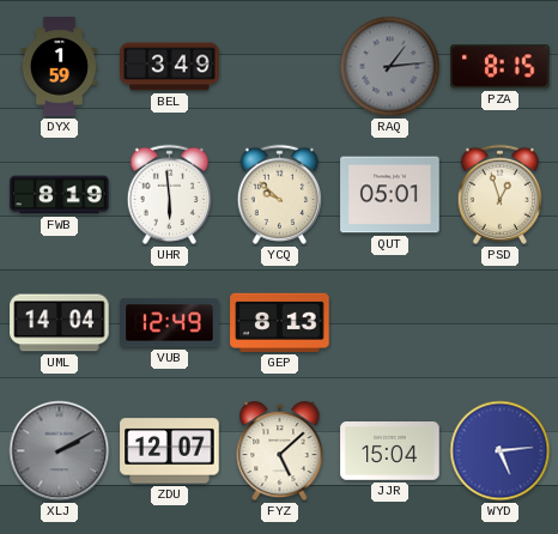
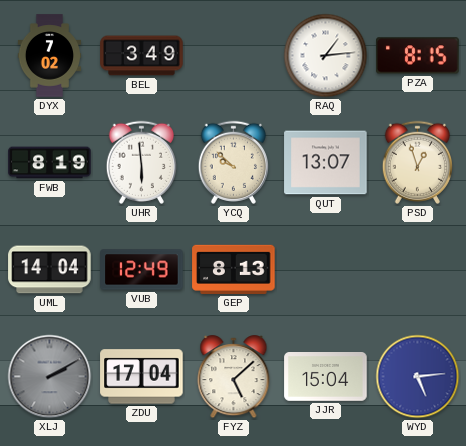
DYX: 1:59 -> 7:02 (50, 56)
RAQ dial: grey -> white (326, 56)
QUT: 05:01 -> 13:07 (326, 163)
ZDU: 12:07 -> 17:04 (142, 377)
